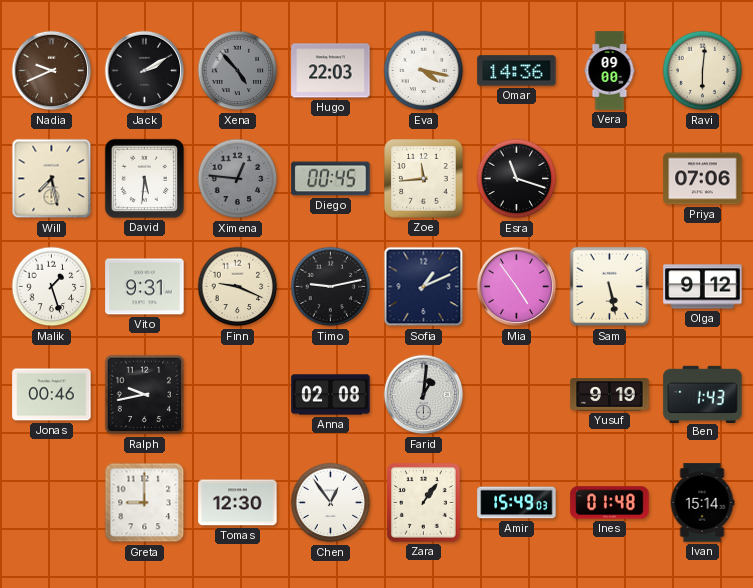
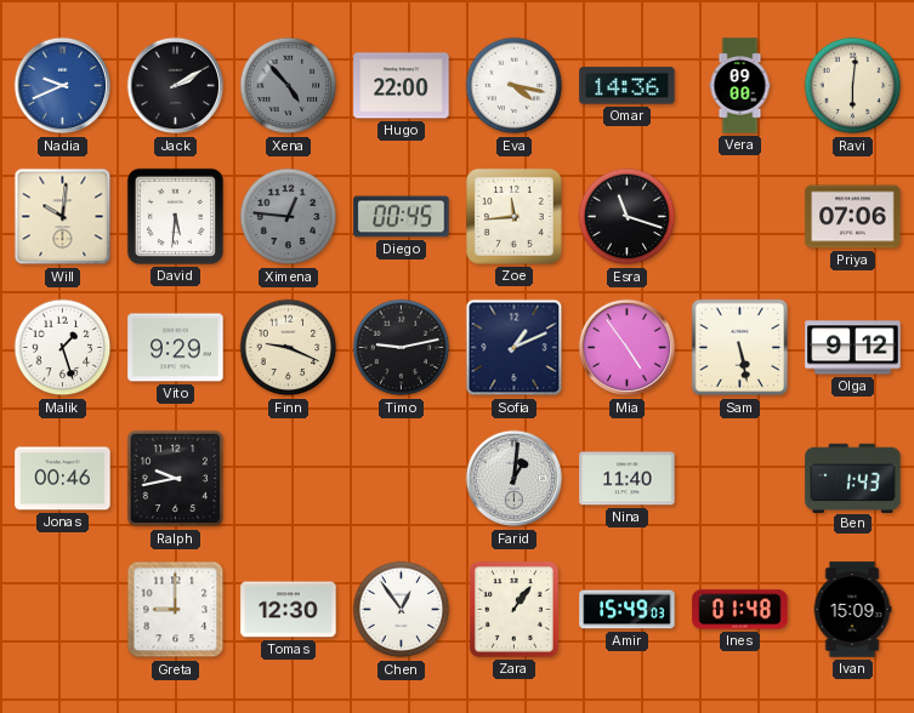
Nadia dial: brown -> blue (63, 86)
Hugo: 22:03 -> 22:00 (402, 86)
Will: 7:28 -> 10:01 (63, 217)
Vito: 9:31 -> 9:29 (176, 348)
Anna: 02:08 -> none (331, 395)
Nina: none -> 11:40 (628, 479)
Yusuf: 9:19 -> none (610, 395)
Ivan: 15:14 -> 15:09 (852, 610)
